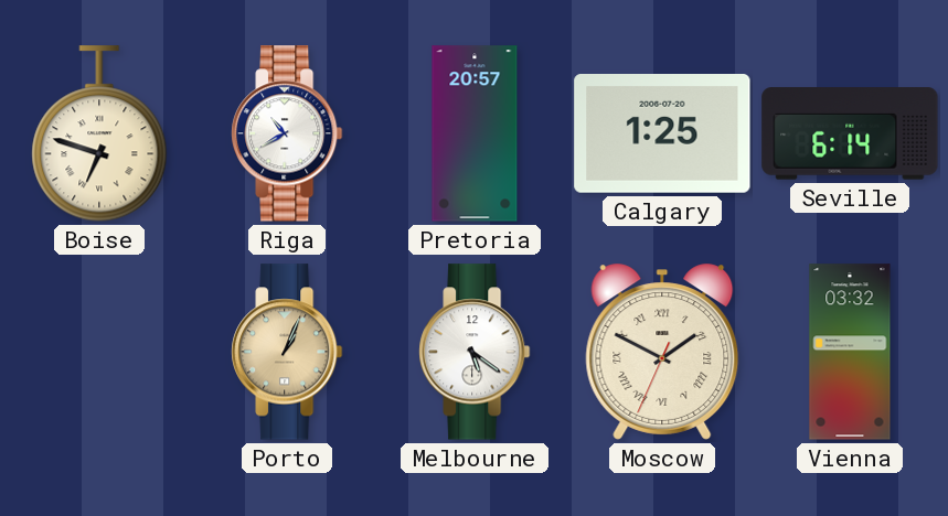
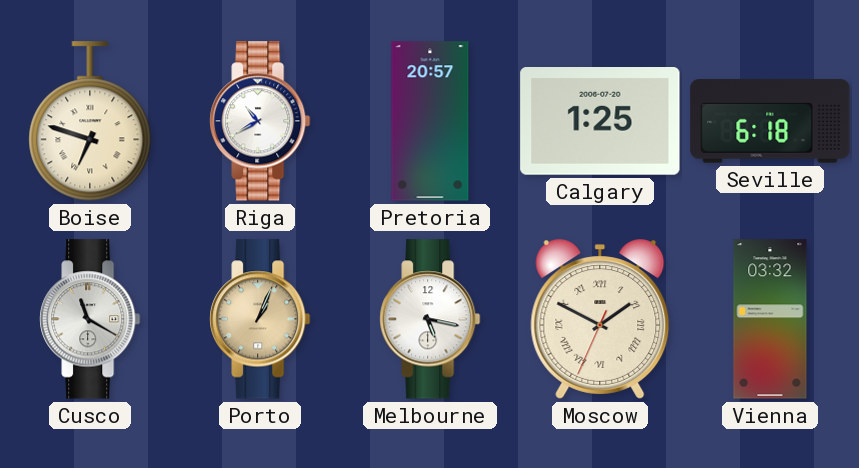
Seville: 6:14 -> 6:18 (770, 121)
Cusco: none -> 11:20 (90, 319)
Melbourne: 5:21 -> 5:17 (430, 319)
